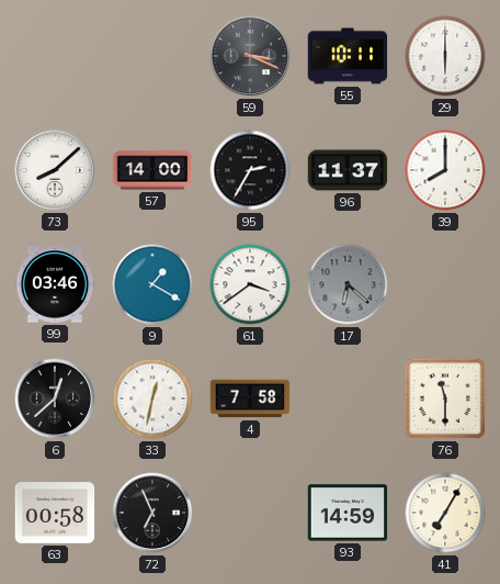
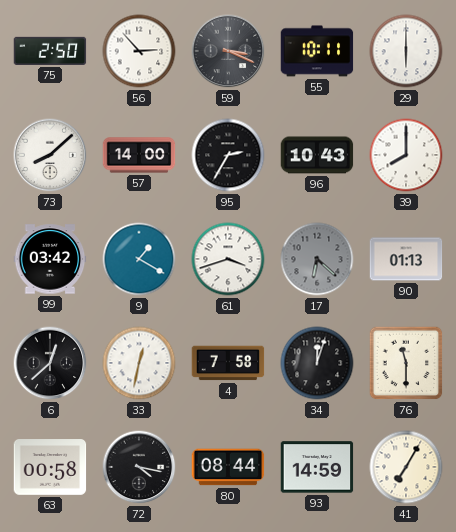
75: none -> 2:50 (50, 51)
56: none -> 2:53 (139, 51)
96: 11:37 -> 10:43 (317, 155)
99: 03:46 -> 03:42 (50, 259)
61: 3:39 -> 3:42 (228, 259)
90: none -> 01:13 (406, 259)
34: none -> 12:03 (317, 363)
72: 6:56 -> 4:17 (139, 467)
80: none -> 08:44 (228, 467)
